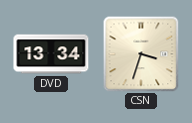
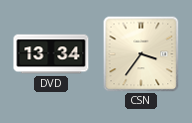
CSN: 3:33 -> 3:36 (141, 54)
